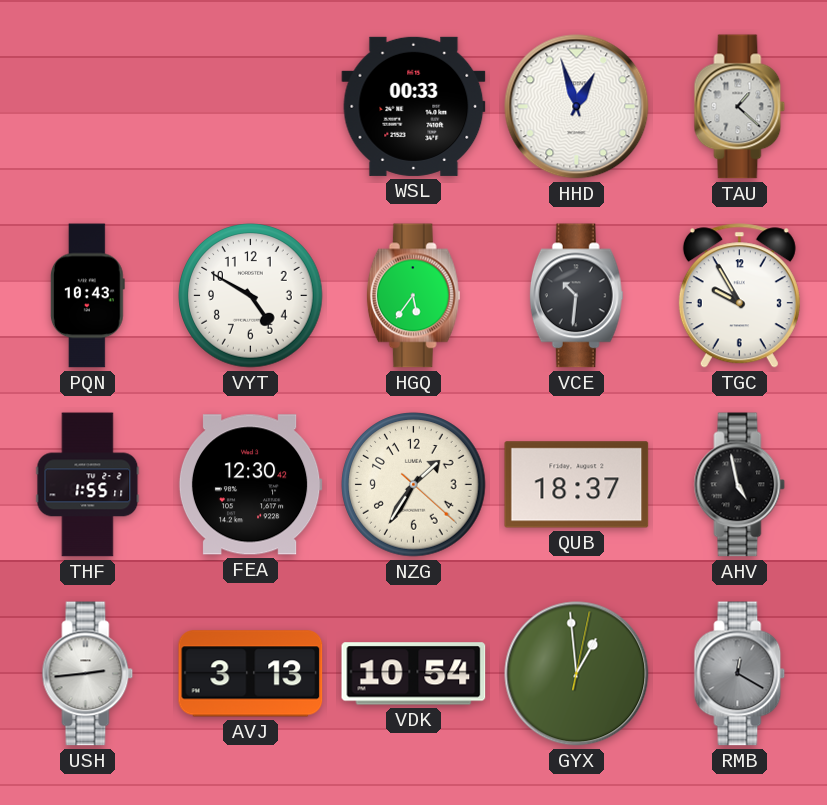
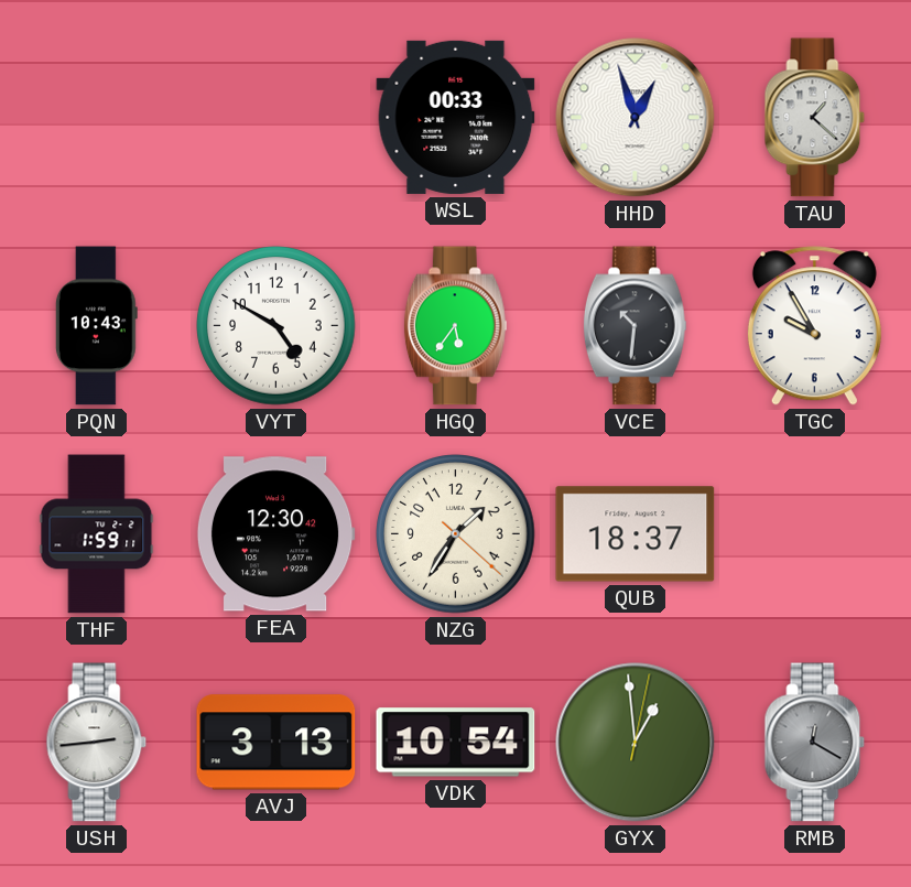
THF: 1:55 -> 1:59 (97, 534)
AHV: 4:58 -> none (740, 485)
